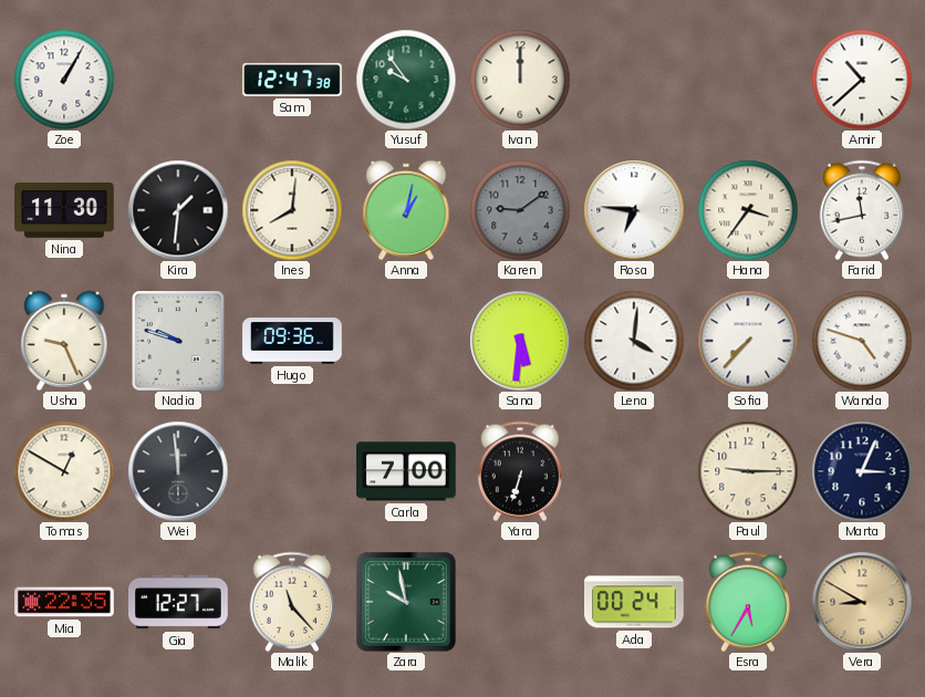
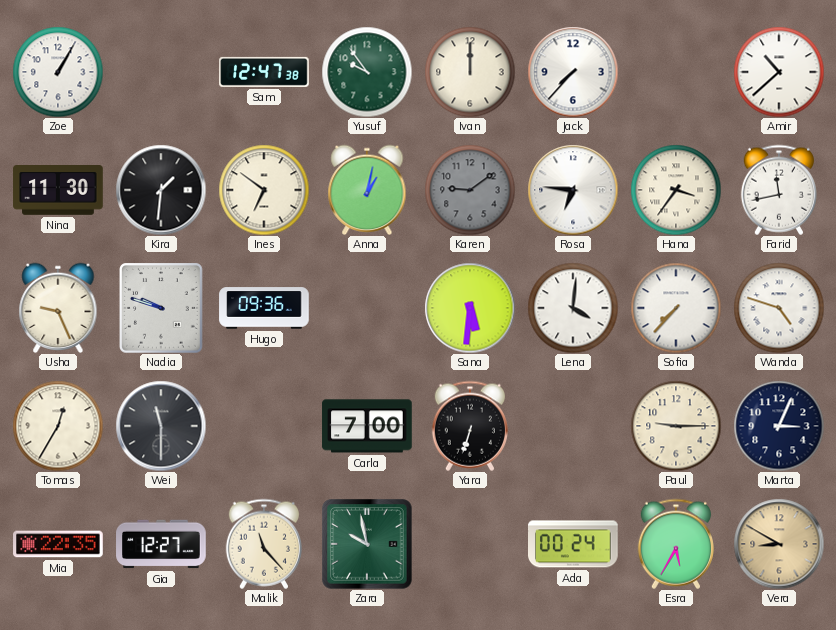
Jack: none -> 7:37 (573, 72)
Ines: 8:01 -> 6:51 (264, 190)
Tomas: 12:50 -> 12:35 (58, 426)
Wei: 11:59 -> 11:30 (161, 426)
